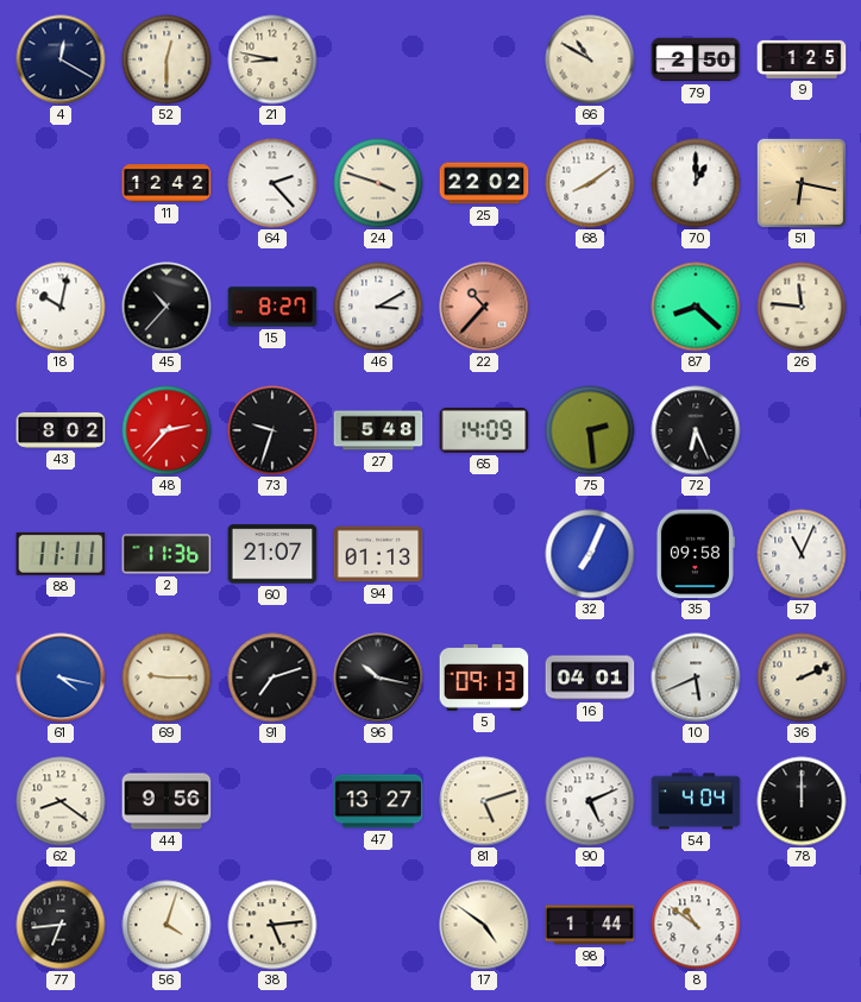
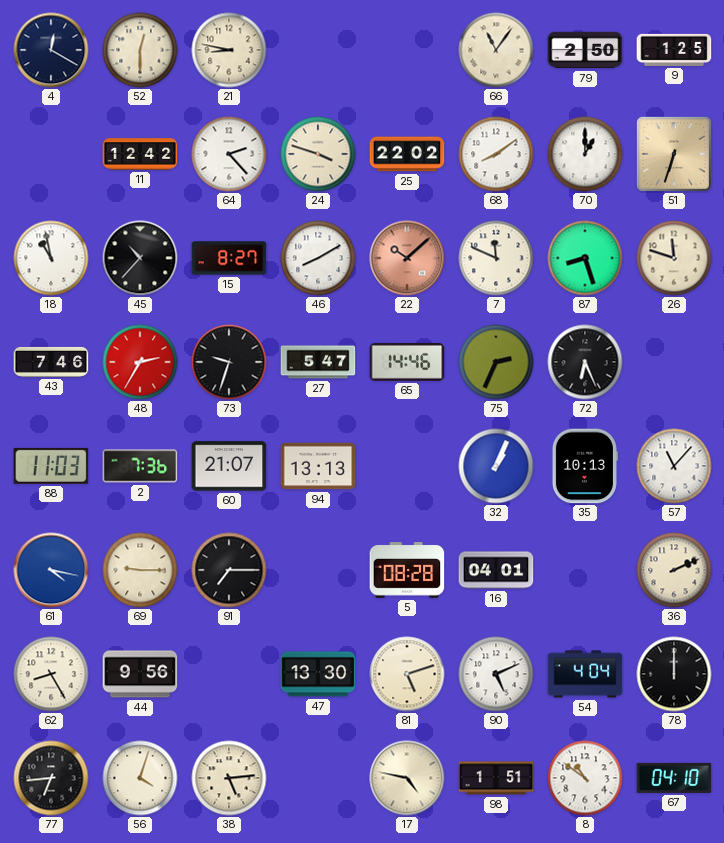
66: 10:50 -> 11:06 (496, 50)
51: 6:17 -> 6:33 (674, 154)
18: 10:02 -> 10:58 (51, 258)
46: 3:10 -> 8:10 (318, 258)
22: 10:37 -> 10:08 (407, 258)
7: none -> 11:49 (496, 258)
87: 8:22 -> 8:27 (585, 258)
26: 11:46 -> 11:48 (674, 258)
43: 8:02 -> 7:46 (51, 362)
48: 2:37 -> 2:35 (140, 362)
27: 5:48 -> 5:47 (318, 362)
65: 14:09 -> 14:46 (407, 362)
75: 2:29 -> 2:34 (496, 362)
88: 11:11 -> 11:03 (51, 466)
2: 11:36 -> 7:36 (140, 466)
94: 01:13 -> 13:13 (318, 466)
32: 7:04 -> 1:04 (496, 466)
35: 09:58 -> 10:13 (585, 466)
57: 11:04 -> 11:07 (674, 466)
91: 7:12 -> 7:15 (229, 570)
96: 10:17 -> none (378, 678)
5: 09:13 -> 08:28 (407, 571)
10: 5:41 -> none (696, 678)
62: 8:21 -> 8:25 (51, 674)
47: 13:27 -> 13:30 (318, 674)
17: 4:51 -> 4:47 (407, 778)
98: 1:44 -> 1:51 (496, 778)
67: none -> 04:10 (674, 778)
